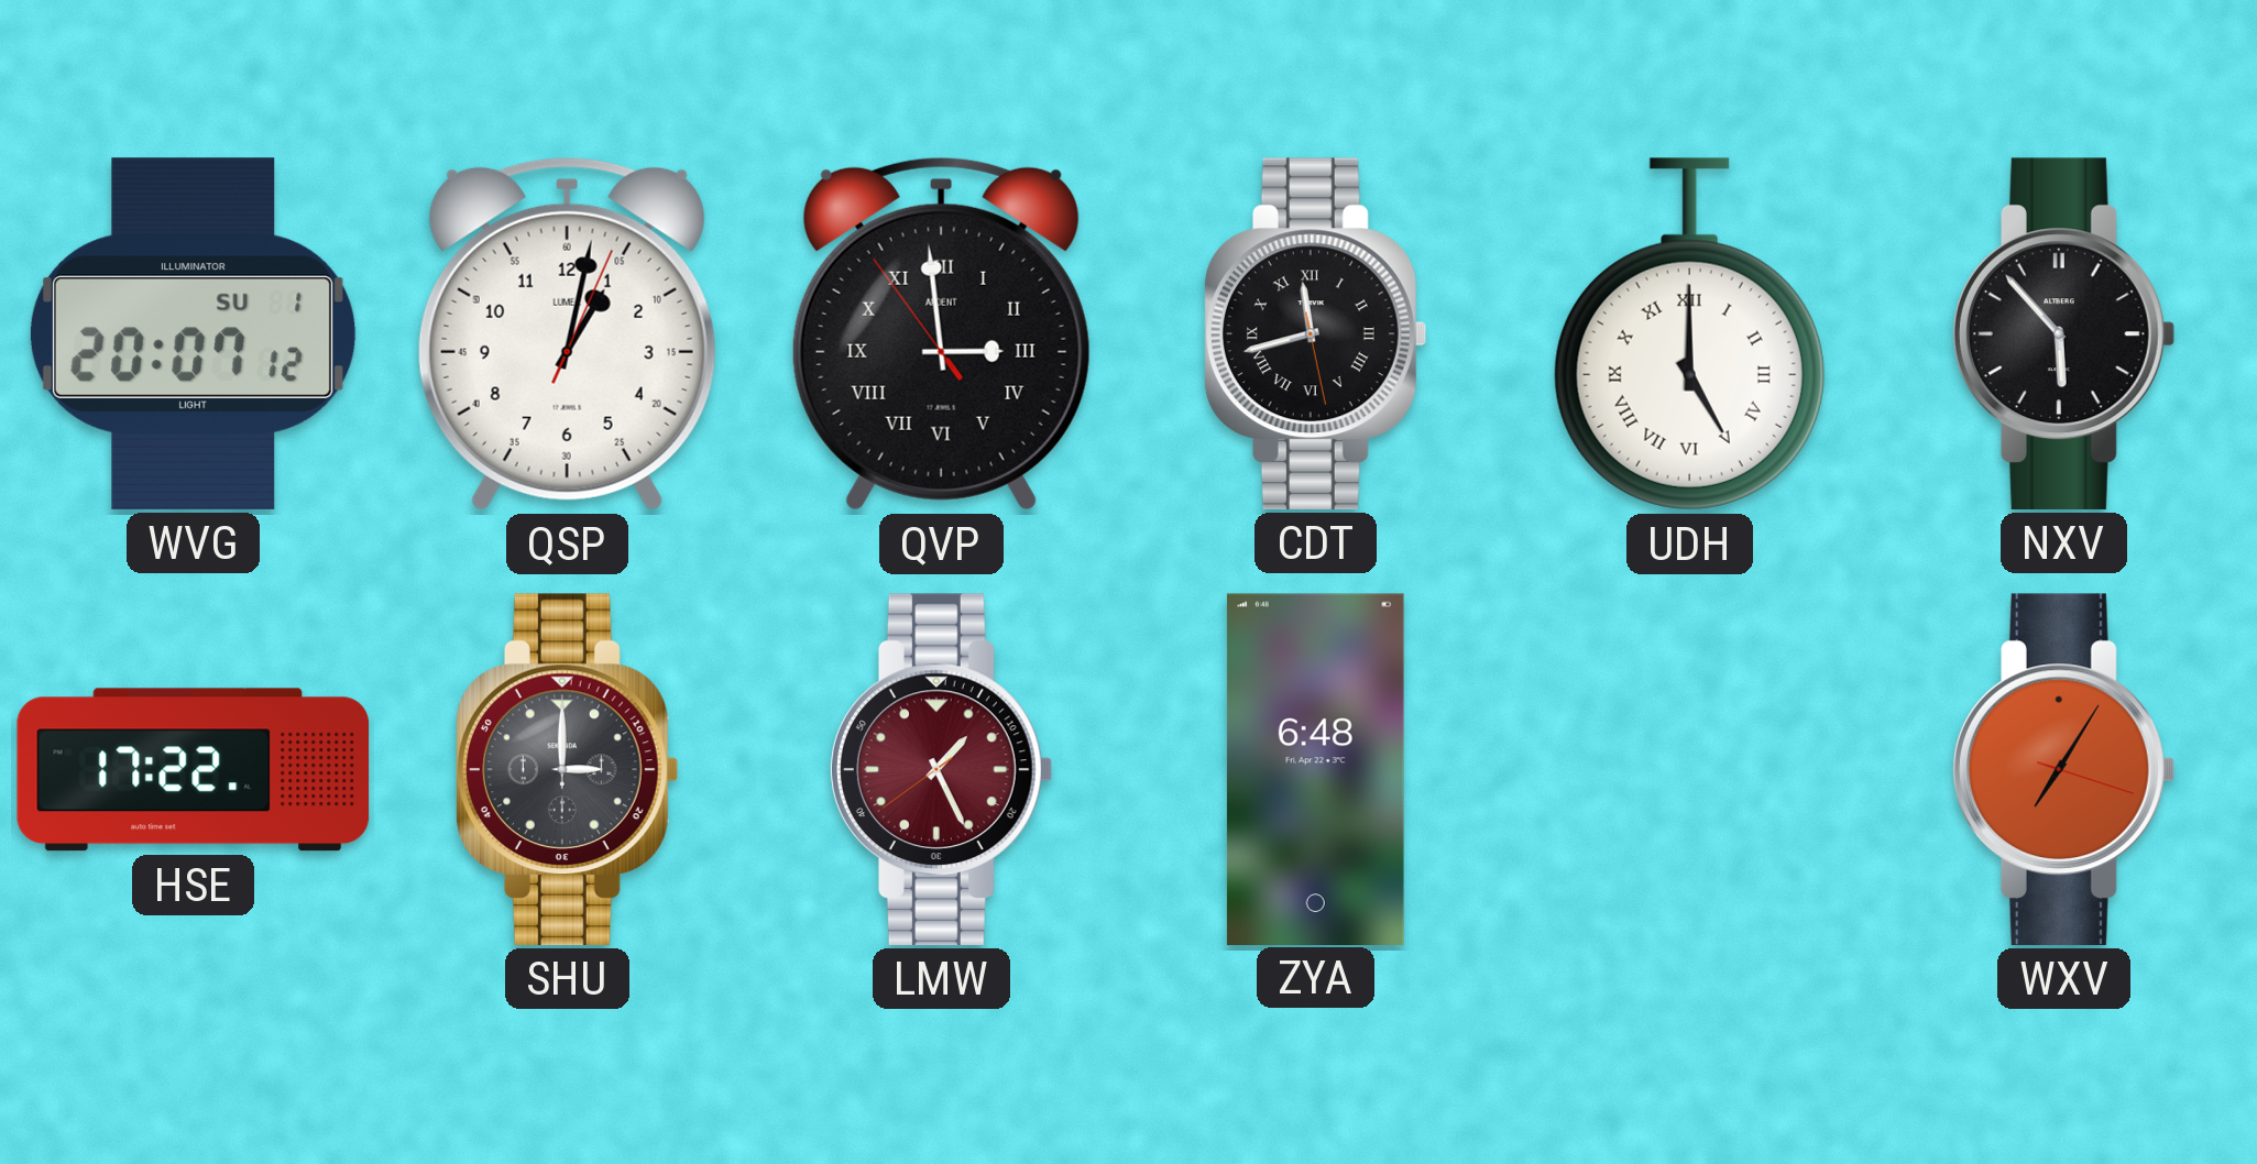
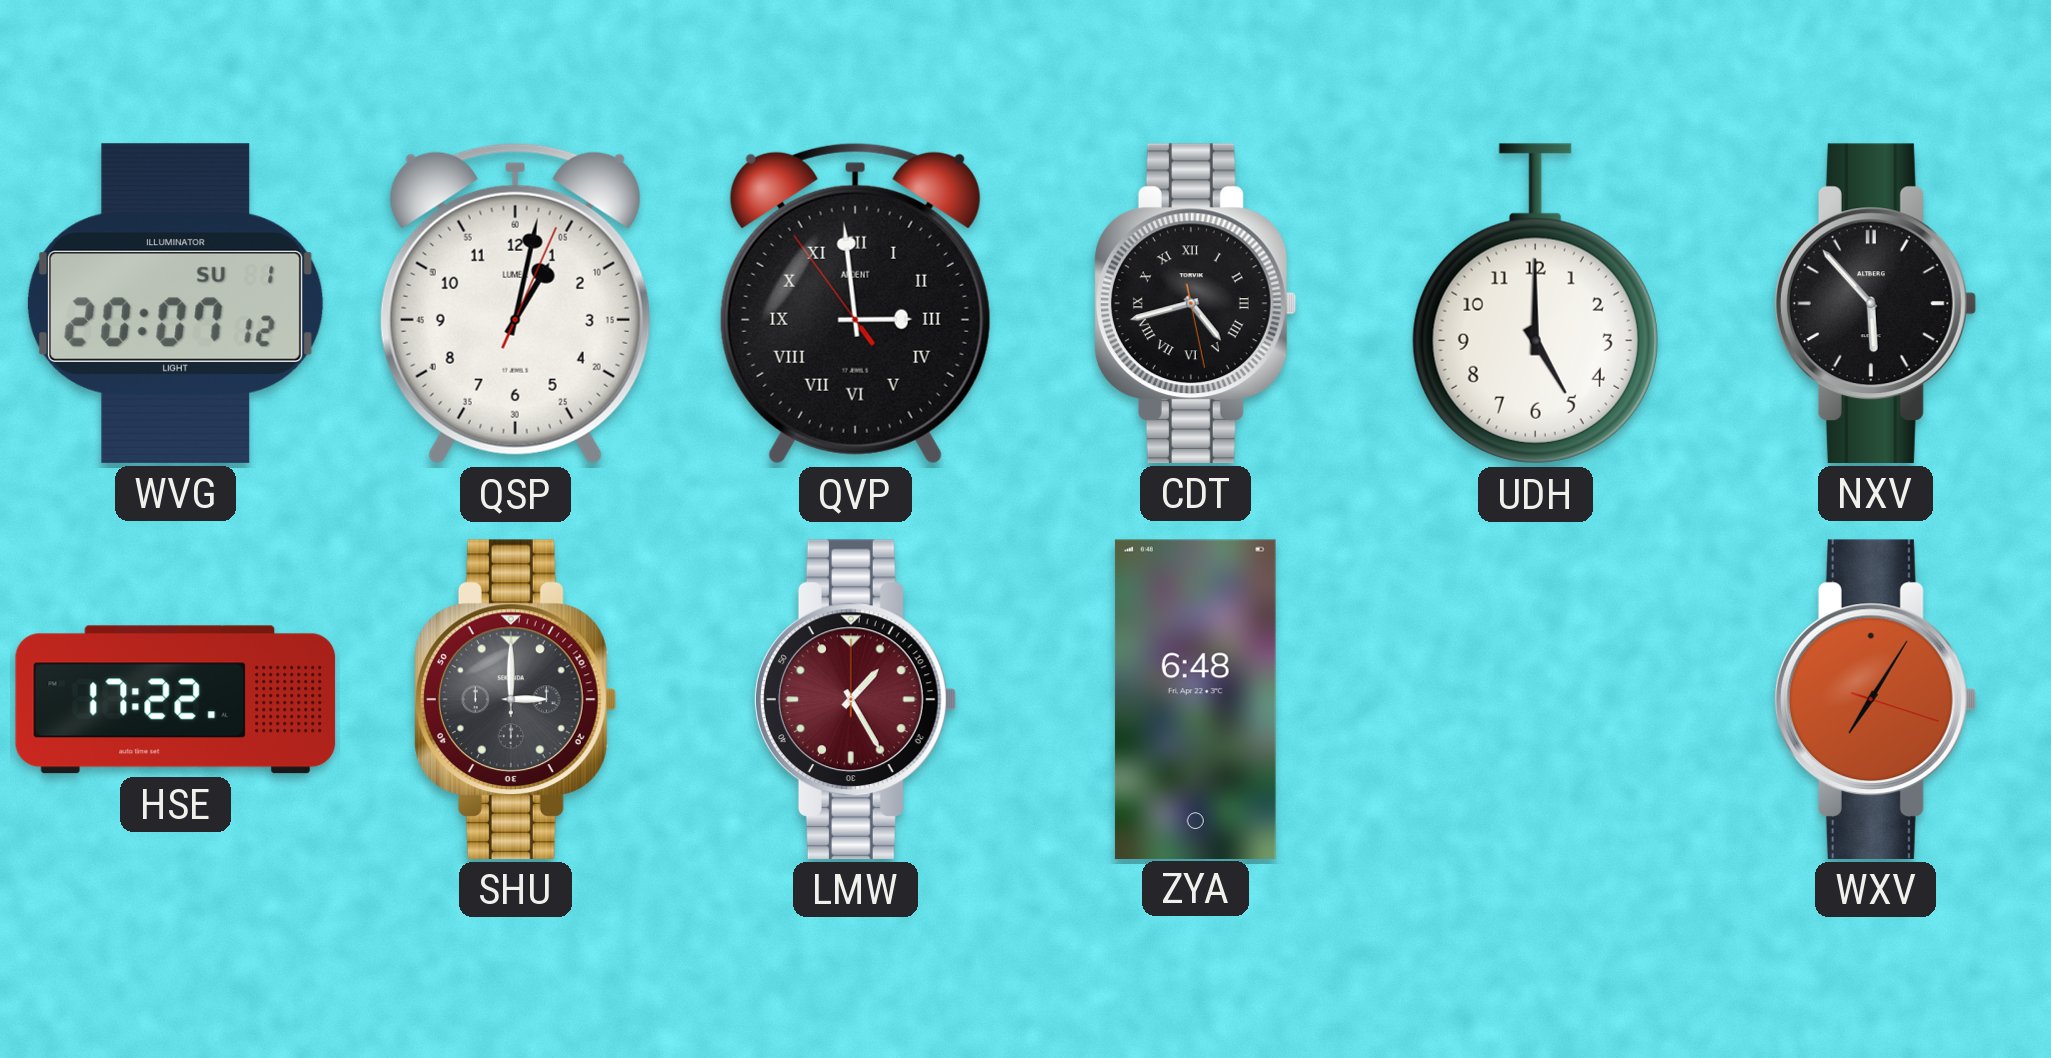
CDT: 11:42 -> 4:42 (1195, 303)
UDH numerals: Roman -> Arabic (1535, 304)
LMW: 1:25:39 -> 1:25:00 (855, 699)
